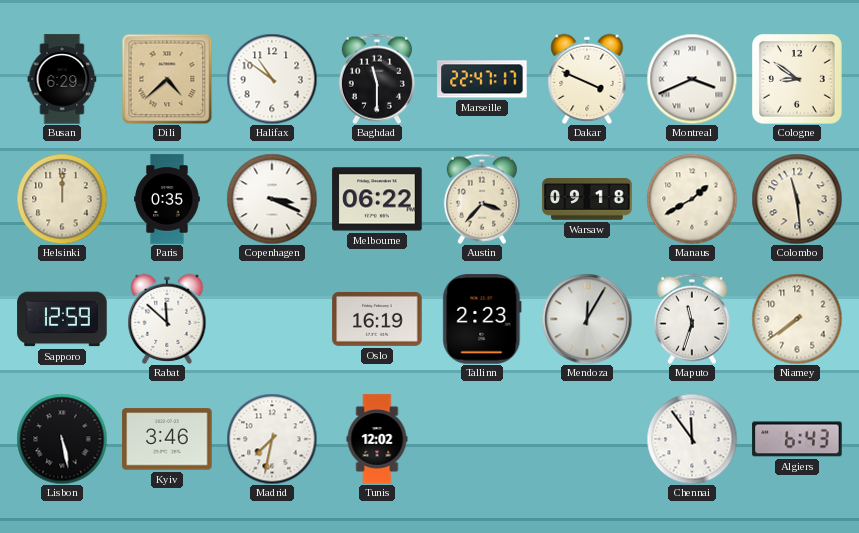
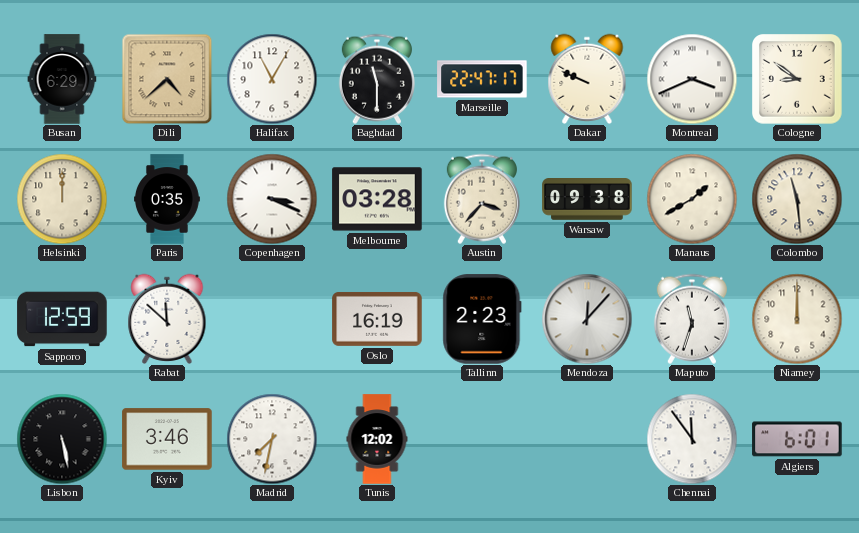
Halifax: 10:51 -> 11:05 (272, 79)
Dakar: 3:49 -> 9:49 (587, 78)
Melbourne: 06:22 -> 03:28 (377, 199)
Warsaw: 09:18 -> 09:38 (587, 200)
Mendoza: 12:05 -> 12:07 (587, 319)
Niamey: 7:39 -> 12:00 (797, 319)
Algiers: 6:43 -> 6:01 (797, 439)
